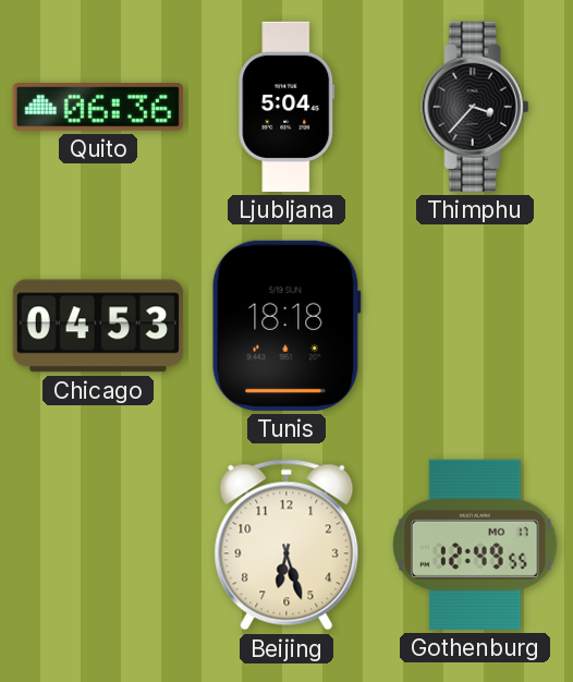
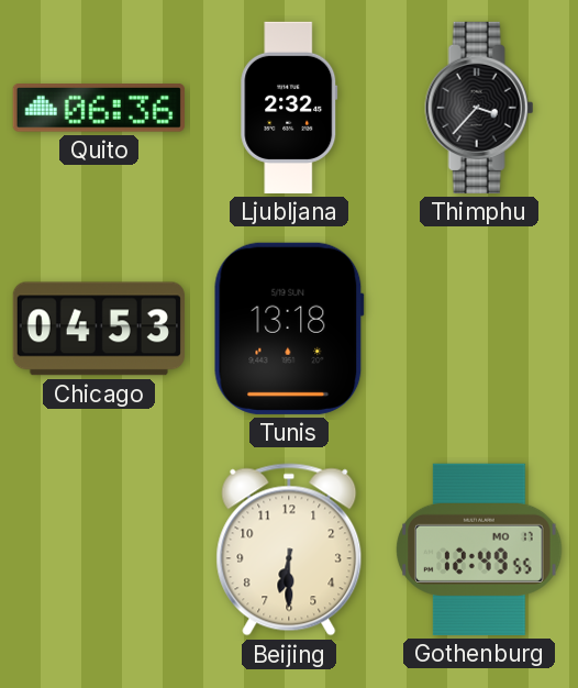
Ljubljana: 5:04 -> 2:32 (289, 108)
Tunis: 18:18 -> 13:18 (289, 329)
Beijing: 6:27 -> 6:30 (289, 550)
